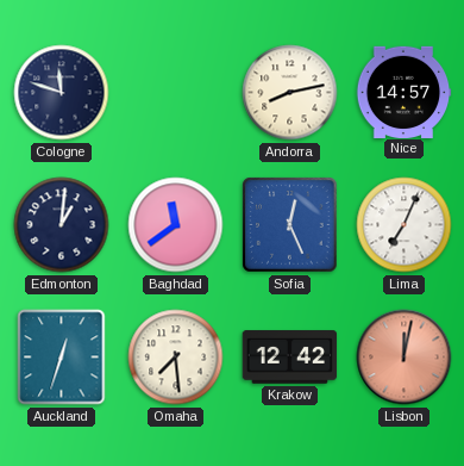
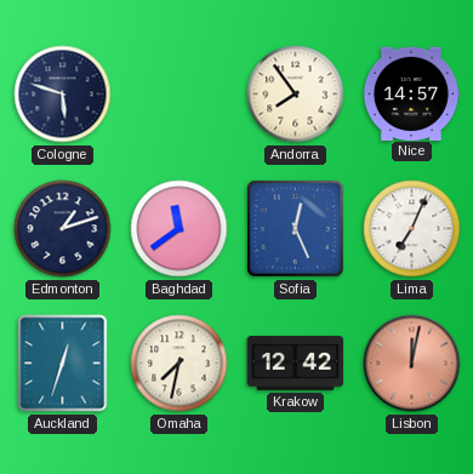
Cologne: 11:48 -> 5:48 (63, 95)
Andorra: 8:13 -> 7:54 (296, 95)
Edmonton: 1:01 -> 1:12 (63, 229)
Omaha: 7:29 -> 7:32 (179, 364)
